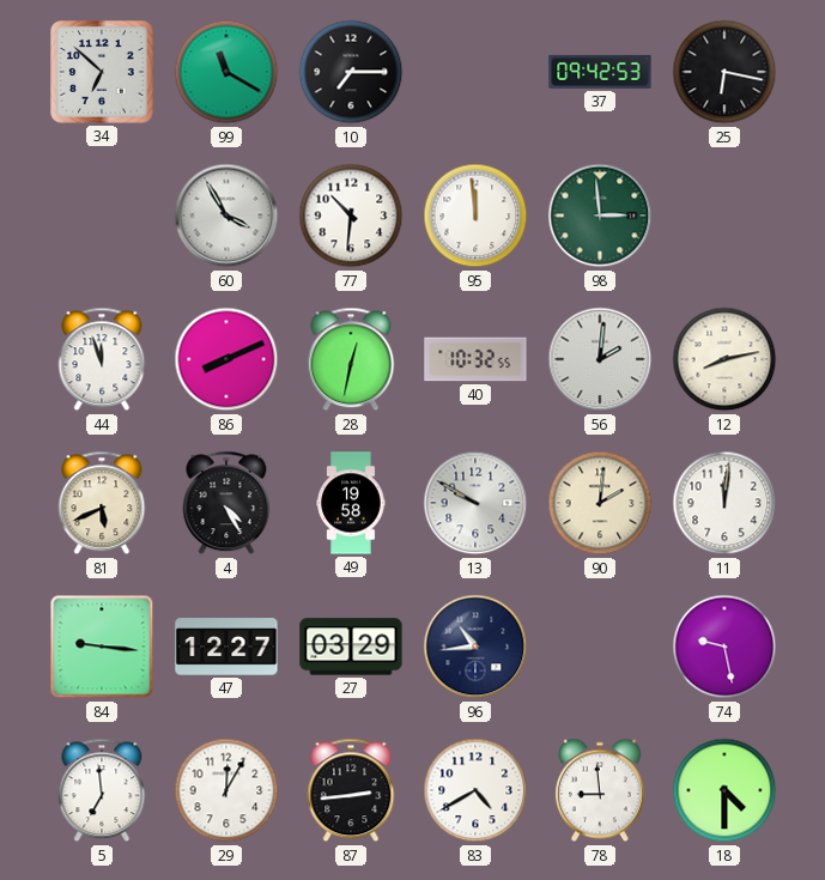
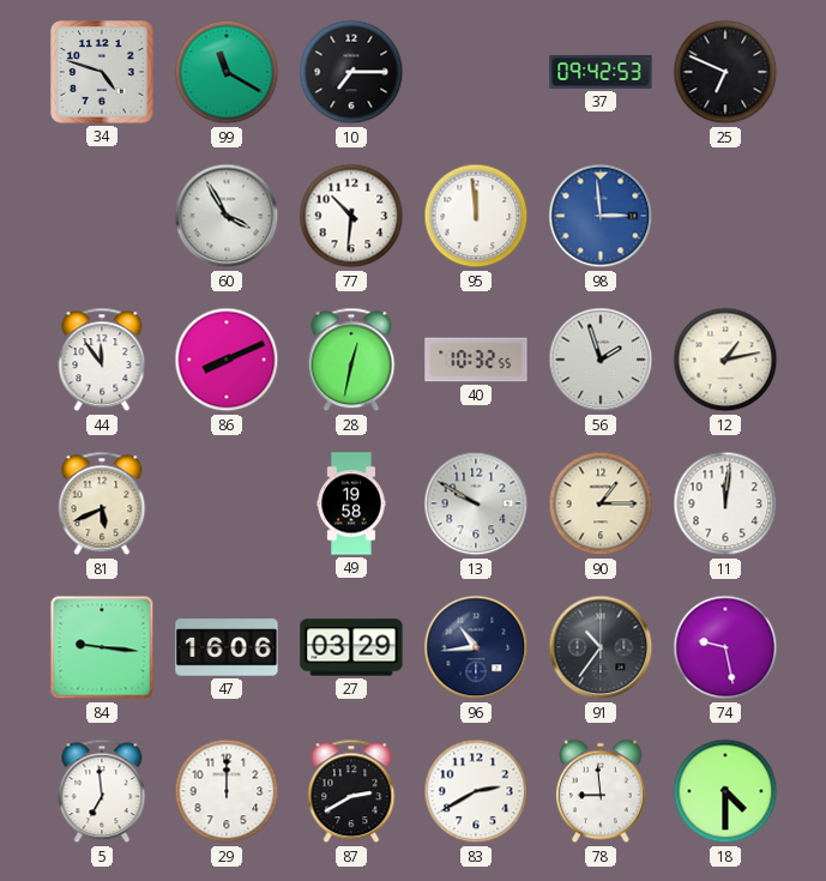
34: 6:52 -> 4:48 (102, 72)
25: 6:17 -> 6:49 (725, 72)
98 dial: green -> blue (601, 216)
44: 11:57 -> 11:54 (102, 360)
56: 2:01 -> 1:57 (601, 360)
12: 8:13 -> 1:13 (725, 360)
4: 4:25 -> none (226, 503)
90: 2:01 -> 1:15 (601, 503)
47: 12:27 -> 16:06 (227, 647)
91: none -> 10:36 (601, 647)
29: 12:05 -> 12:00 (227, 791)
87: 2:44 -> 2:40 (351, 791)
83: 4:40 -> 2:40 (476, 791)
